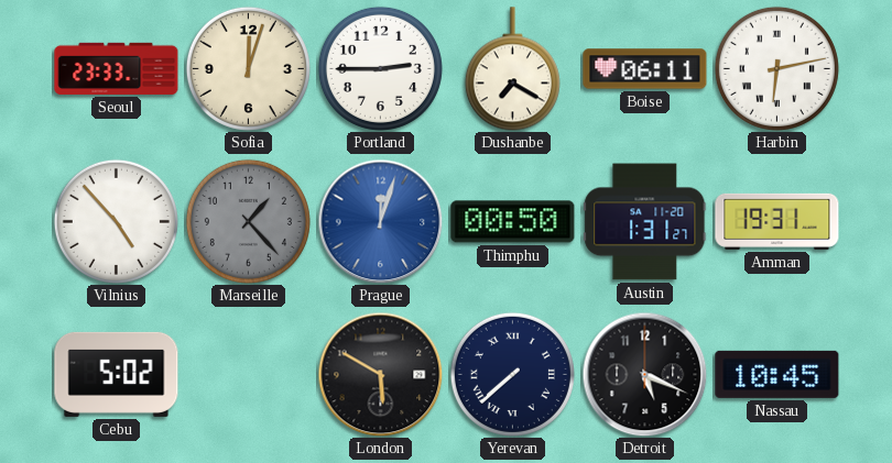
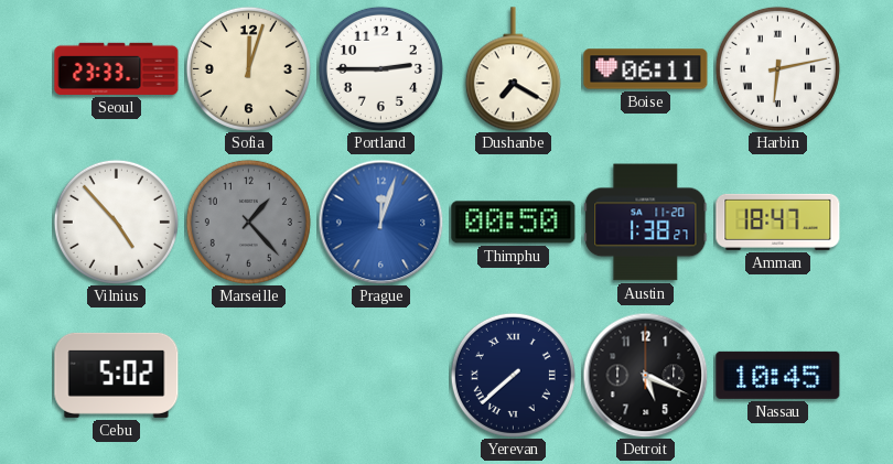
Austin: 1:31 -> 1:38 (646, 223)
Amman: 19:31 -> 18:47 (778, 222)
London: 5:50 -> none (380, 374)
